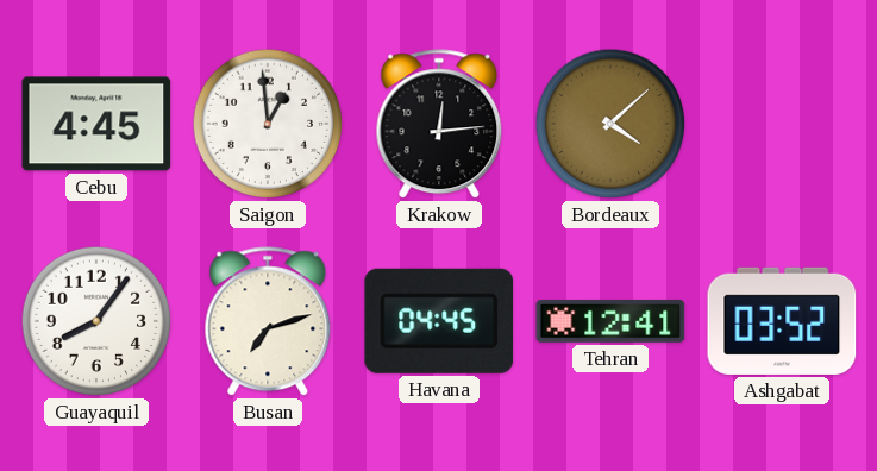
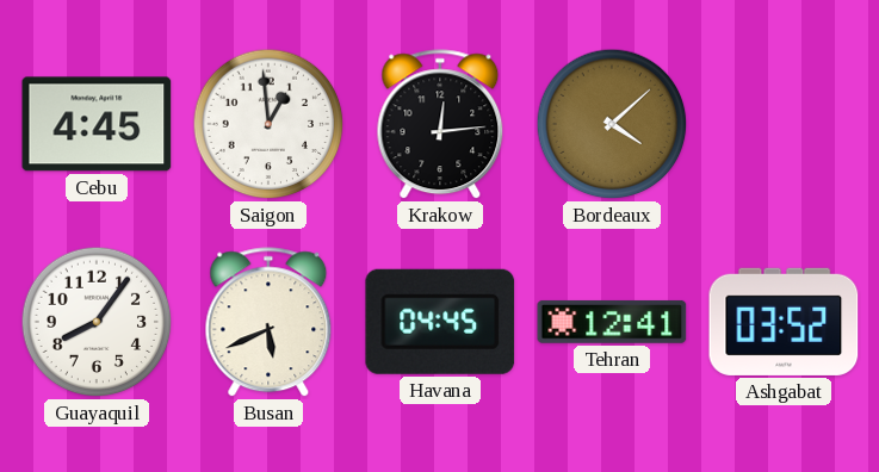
Busan: 7:12 -> 5:41 (268, 323)
